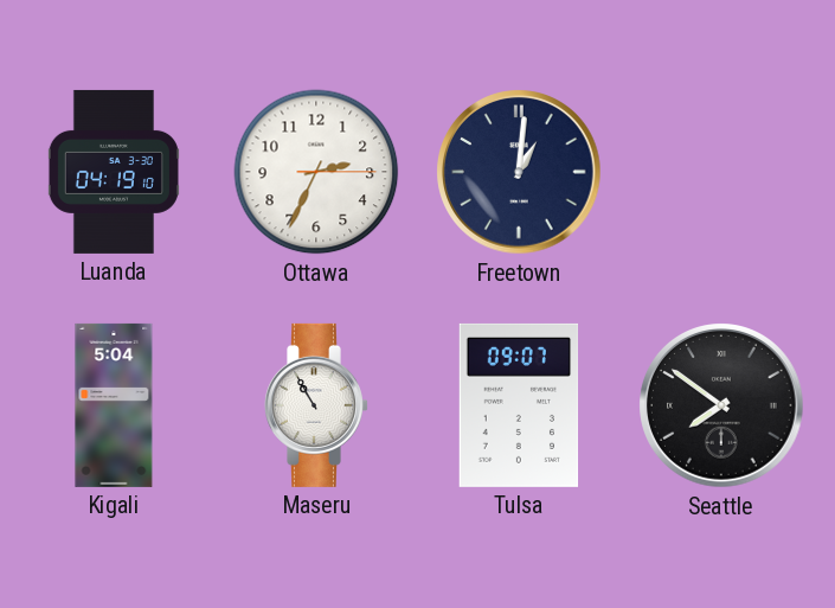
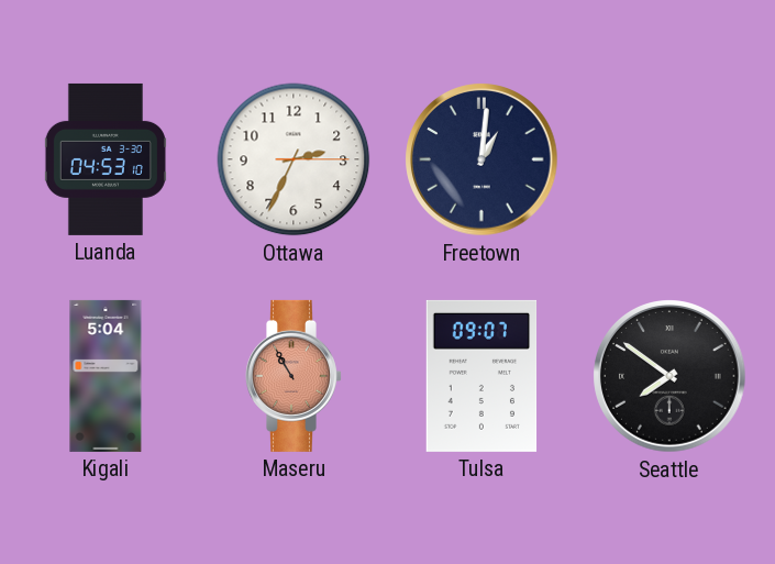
Luanda: 04:19 -> 04:53 (106, 159)
Maseru dial: white -> salmon (295, 376)
